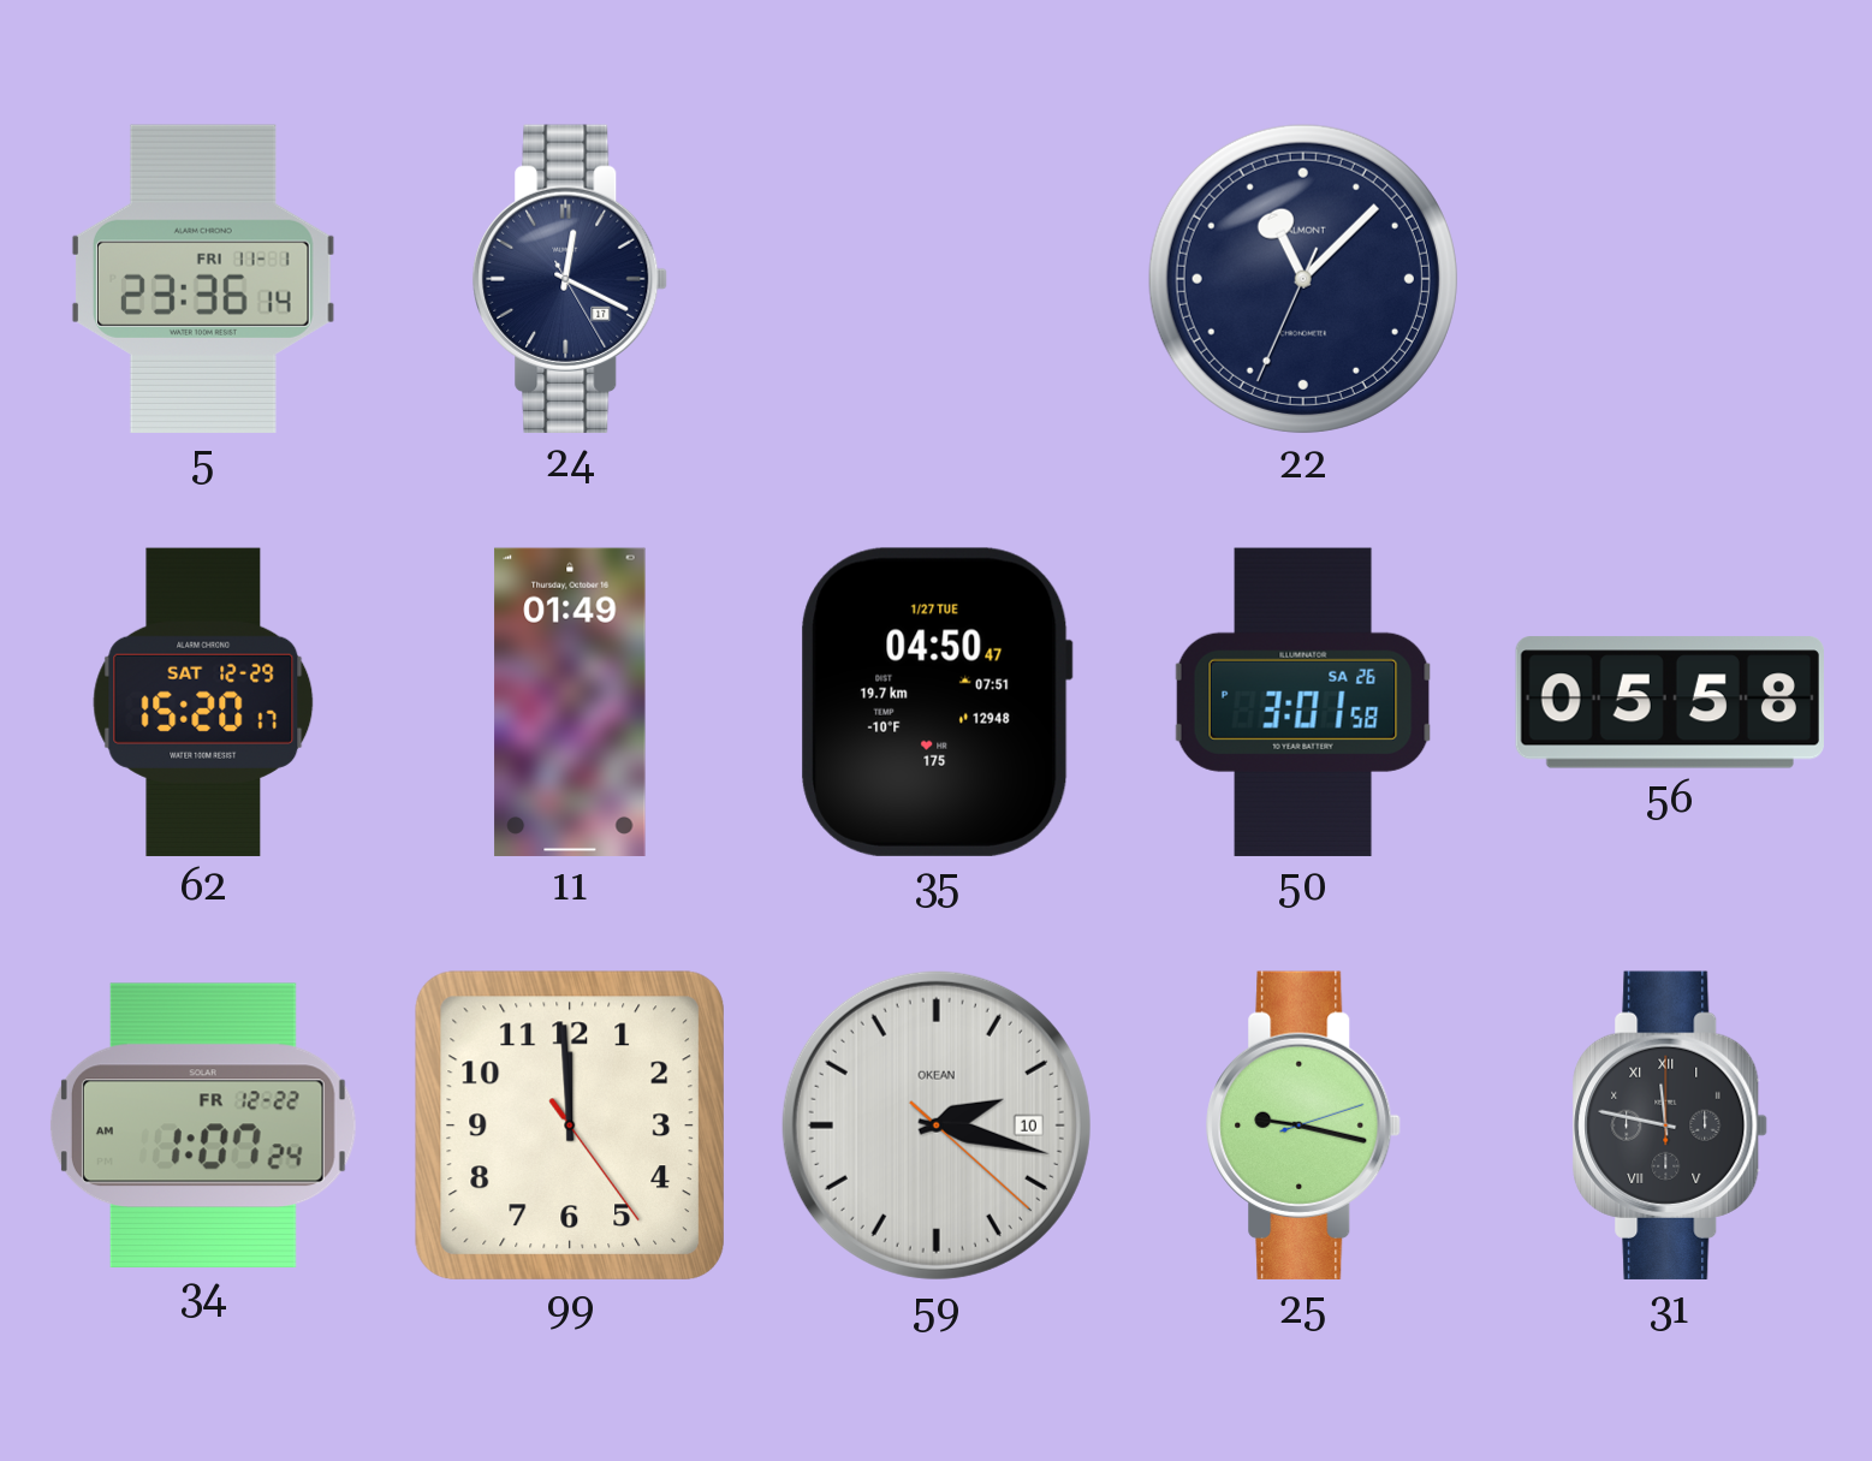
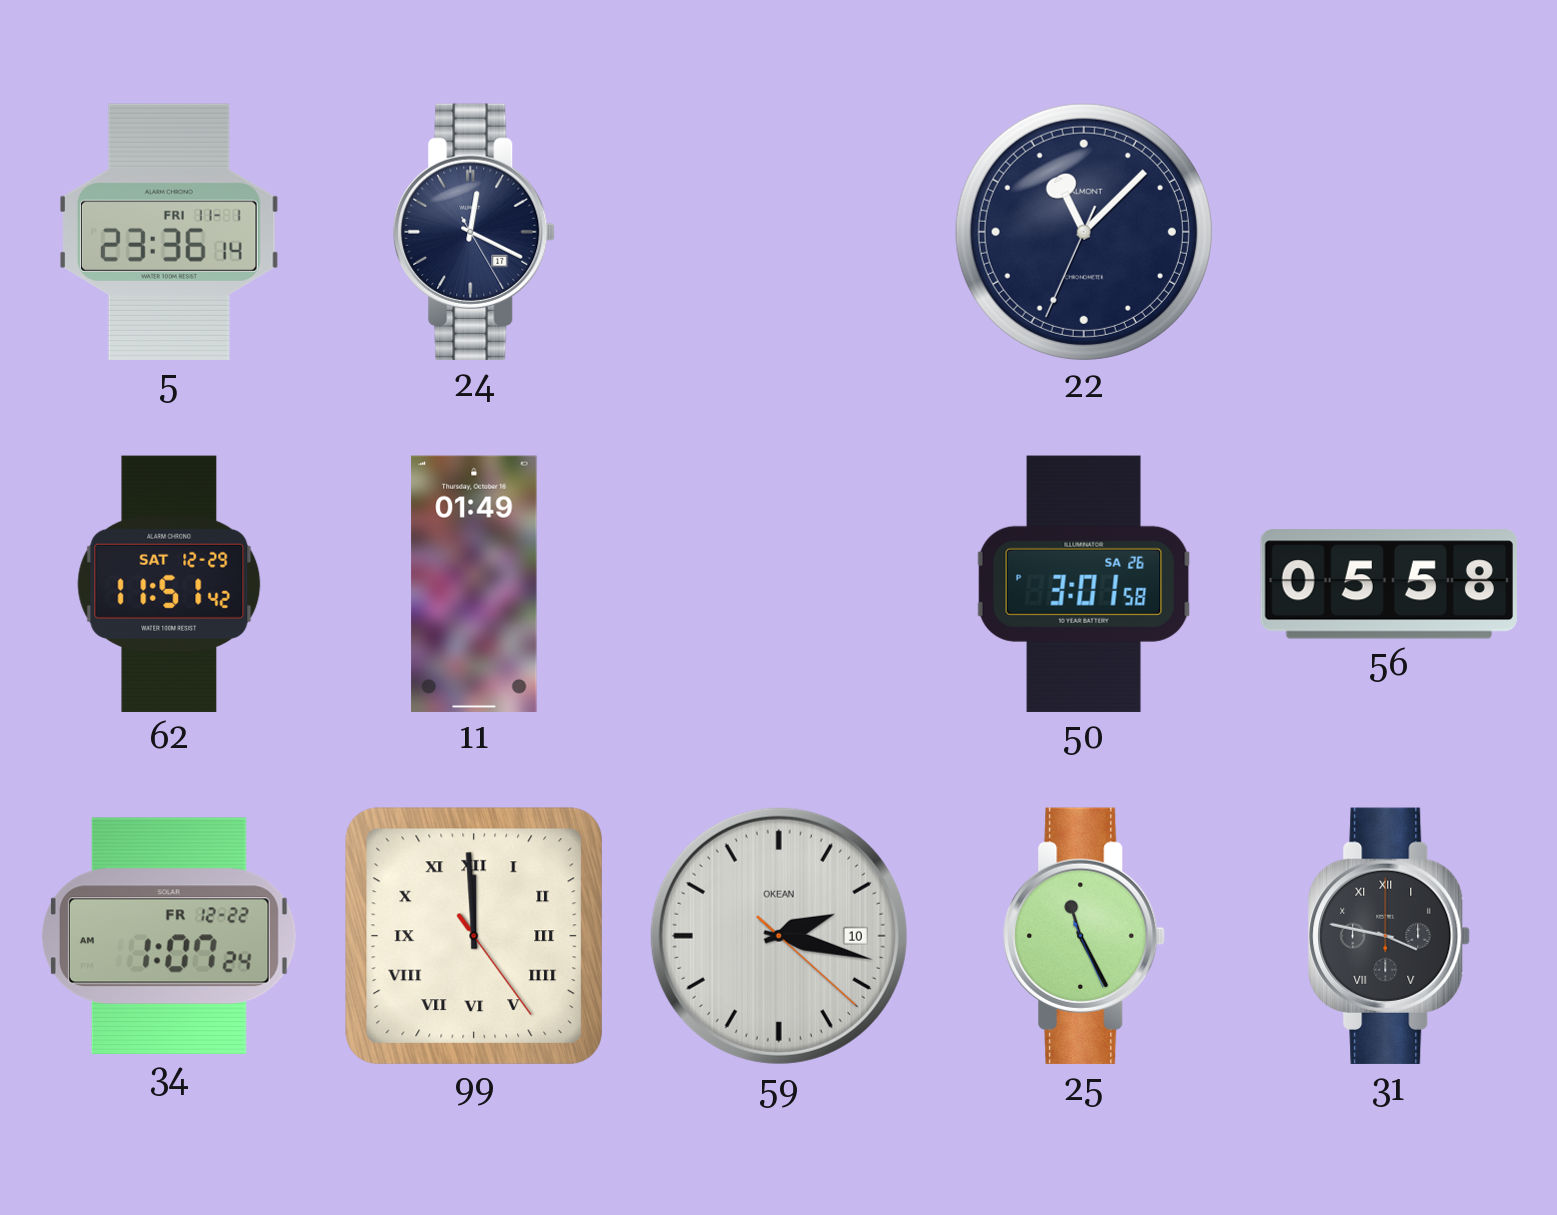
62: 15:20 -> 11:51 (169, 584)
35: 04:50 -> none (937, 702)
99 numerals: Arabic -> Roman (473, 935)
25: 9:17 -> 11:25 (1084, 936)
31: 11:47 -> 3:47 (1389, 936)
